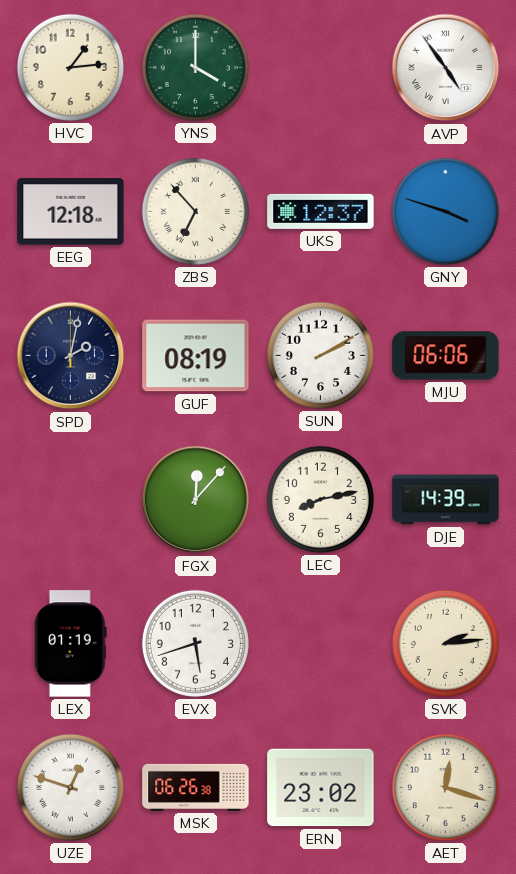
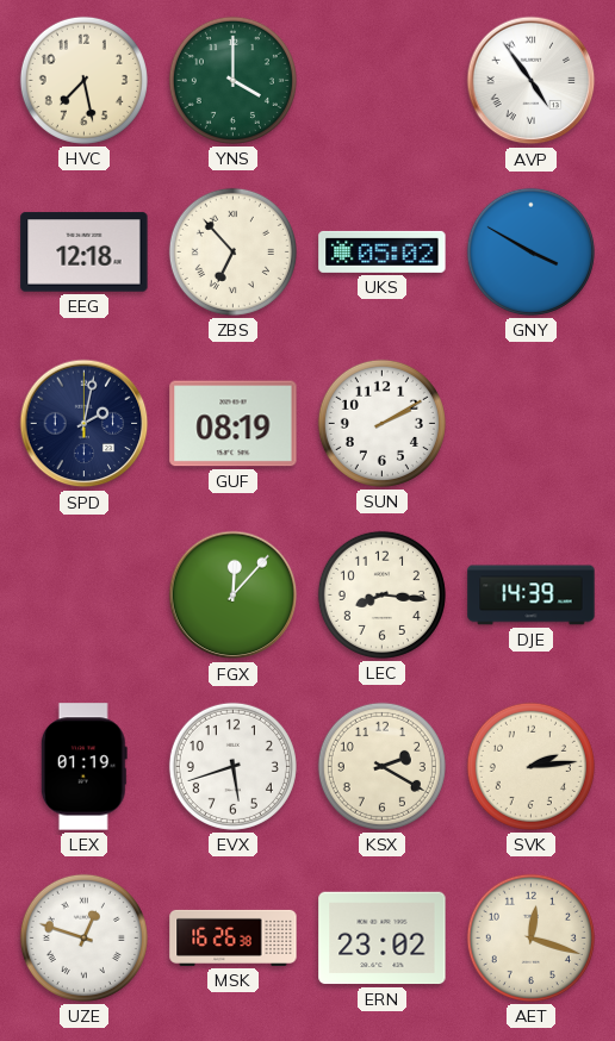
HVC: 1:14 -> 7:28 (83, 80)
UKS: 12:37 -> 05:02 (383, 251)
GNY: 3:48 -> 3:50 (530, 251)
MJU: 06:06 -> none (446, 356)
LEC: 8:13 -> 8:16 (381, 594)
KSX: none -> 2:20 (381, 766)
MSK: 06:26 -> 16:26 (234, 937)
